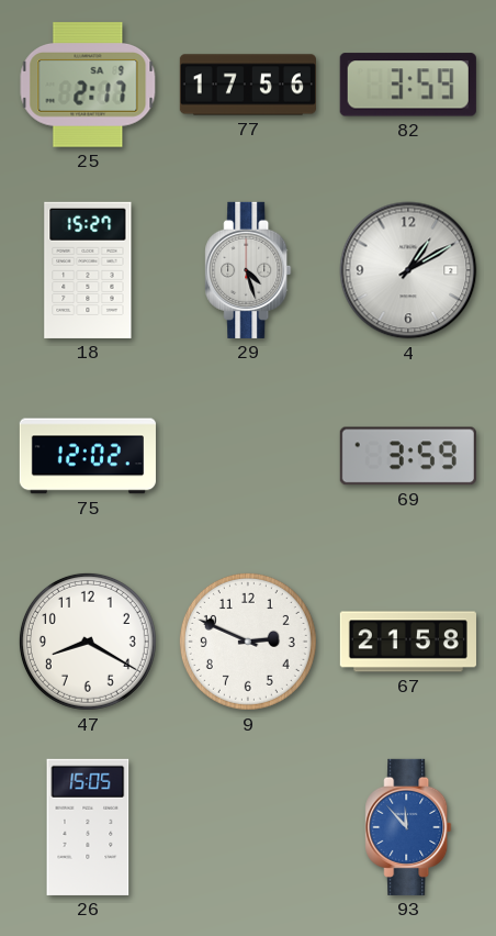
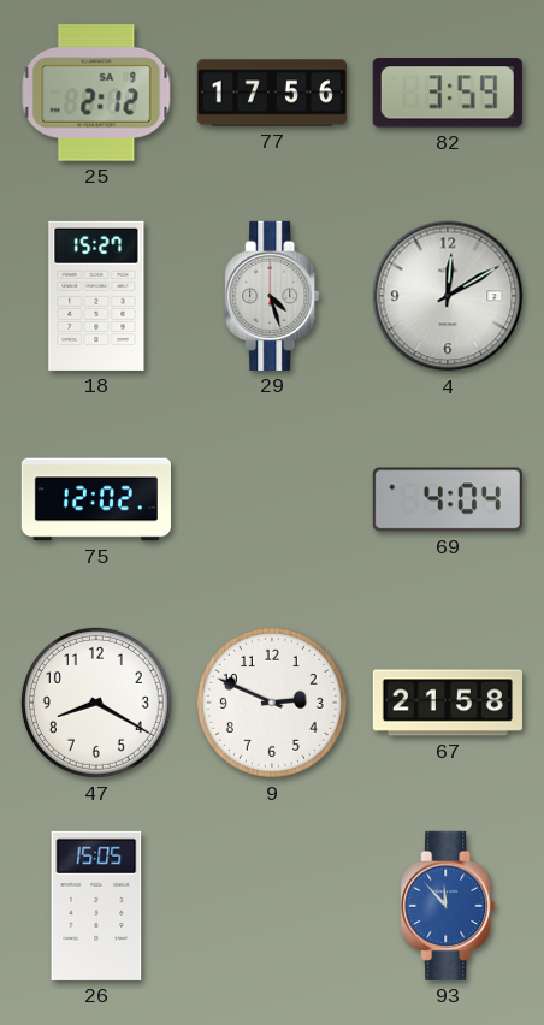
25: 2:17 -> 2:12 (96, 93)
4: 1:10 -> 12:10 (448, 296)
69: 3:59 -> 4:04 (448, 499)
